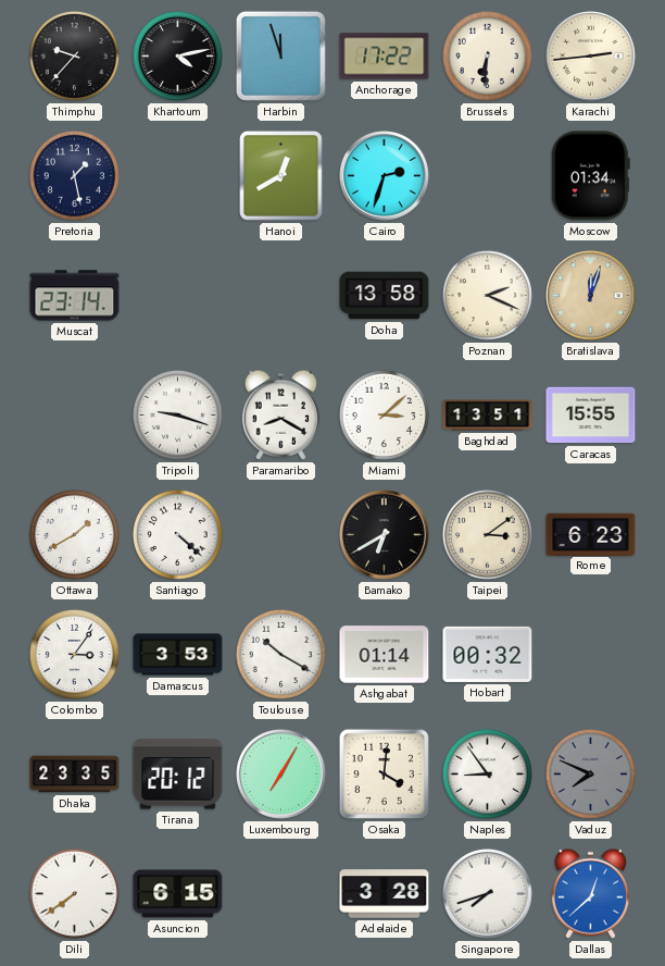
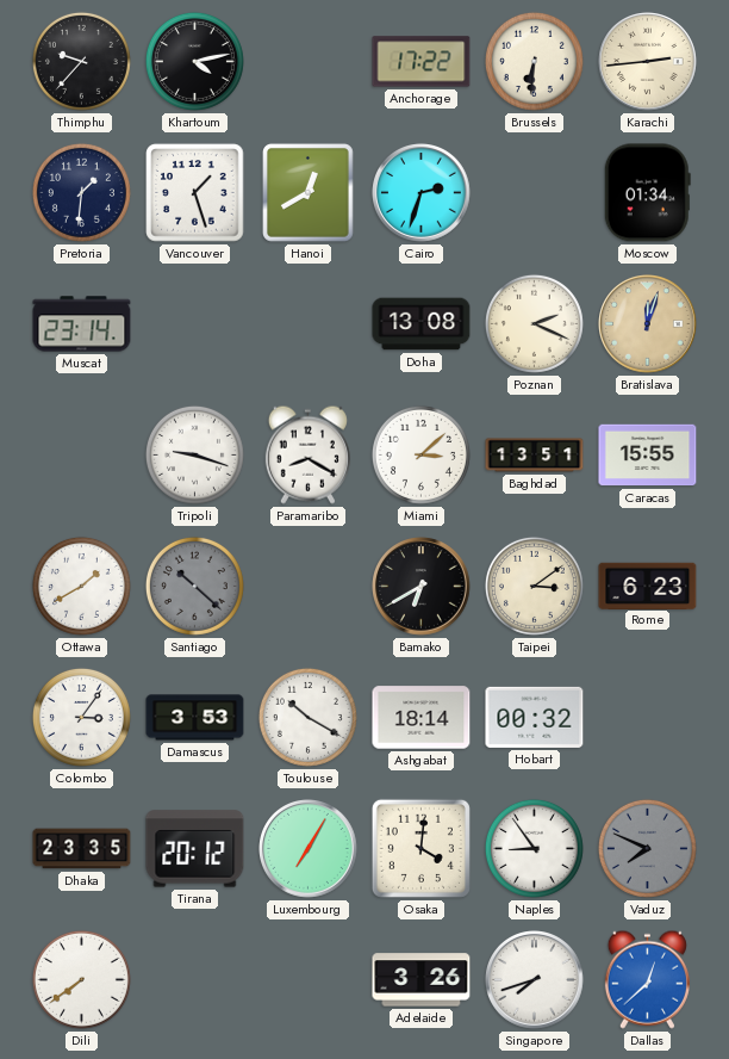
Harbin: 11:57 -> none (280, 55)
Pretoria: 1:28 -> 1:31 (81, 192)
Vancouver: none -> 1:27 (195, 193)
Doha: 13:58 -> 13:08 (422, 324)
Santiago: 4:22 -> 10:22 (194, 586)
Santiago dial: white -> grey (194, 586)
Ashgabat: 01:14 -> 18:14 (422, 718)
Asuncion: 6:15 -> none (178, 894)
Adelaide: 3:28 -> 3:26 (422, 980)
